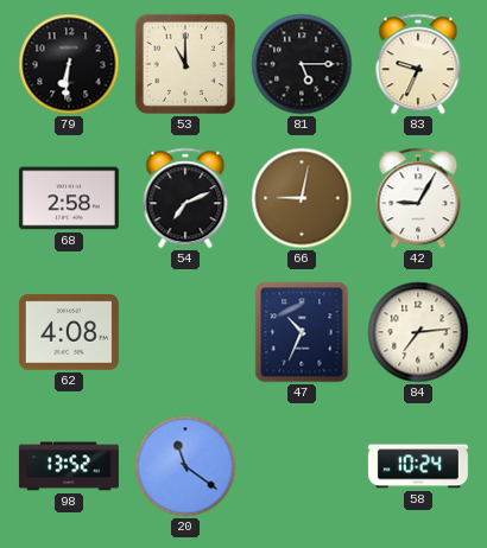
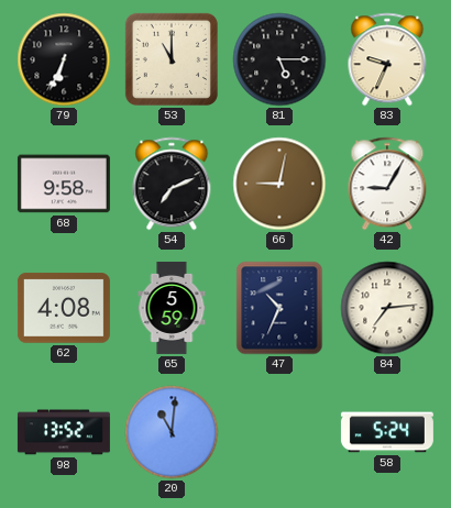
79: 6:31 -> 6:34 (64, 59)
68: 2:58 -> 9:58 (64, 184)
65: none -> 5:59 (172, 308)
20: 11:21 -> 11:01 (172, 432)
58: 10:24 -> 5:24 (387, 432)
